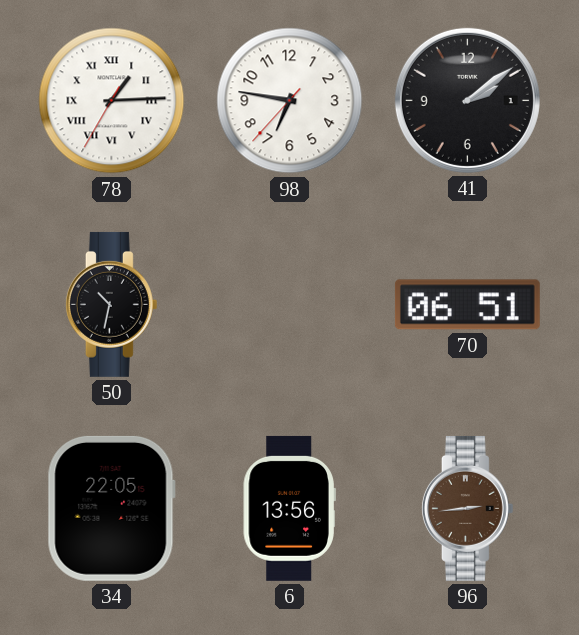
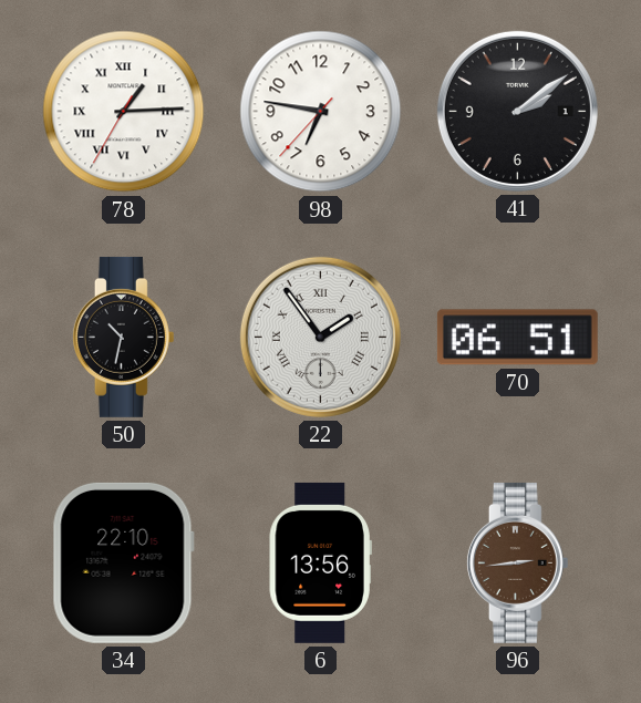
22: none -> 1:54 (320, 337)
34: 22:05 -> 22:10 (123, 562)
